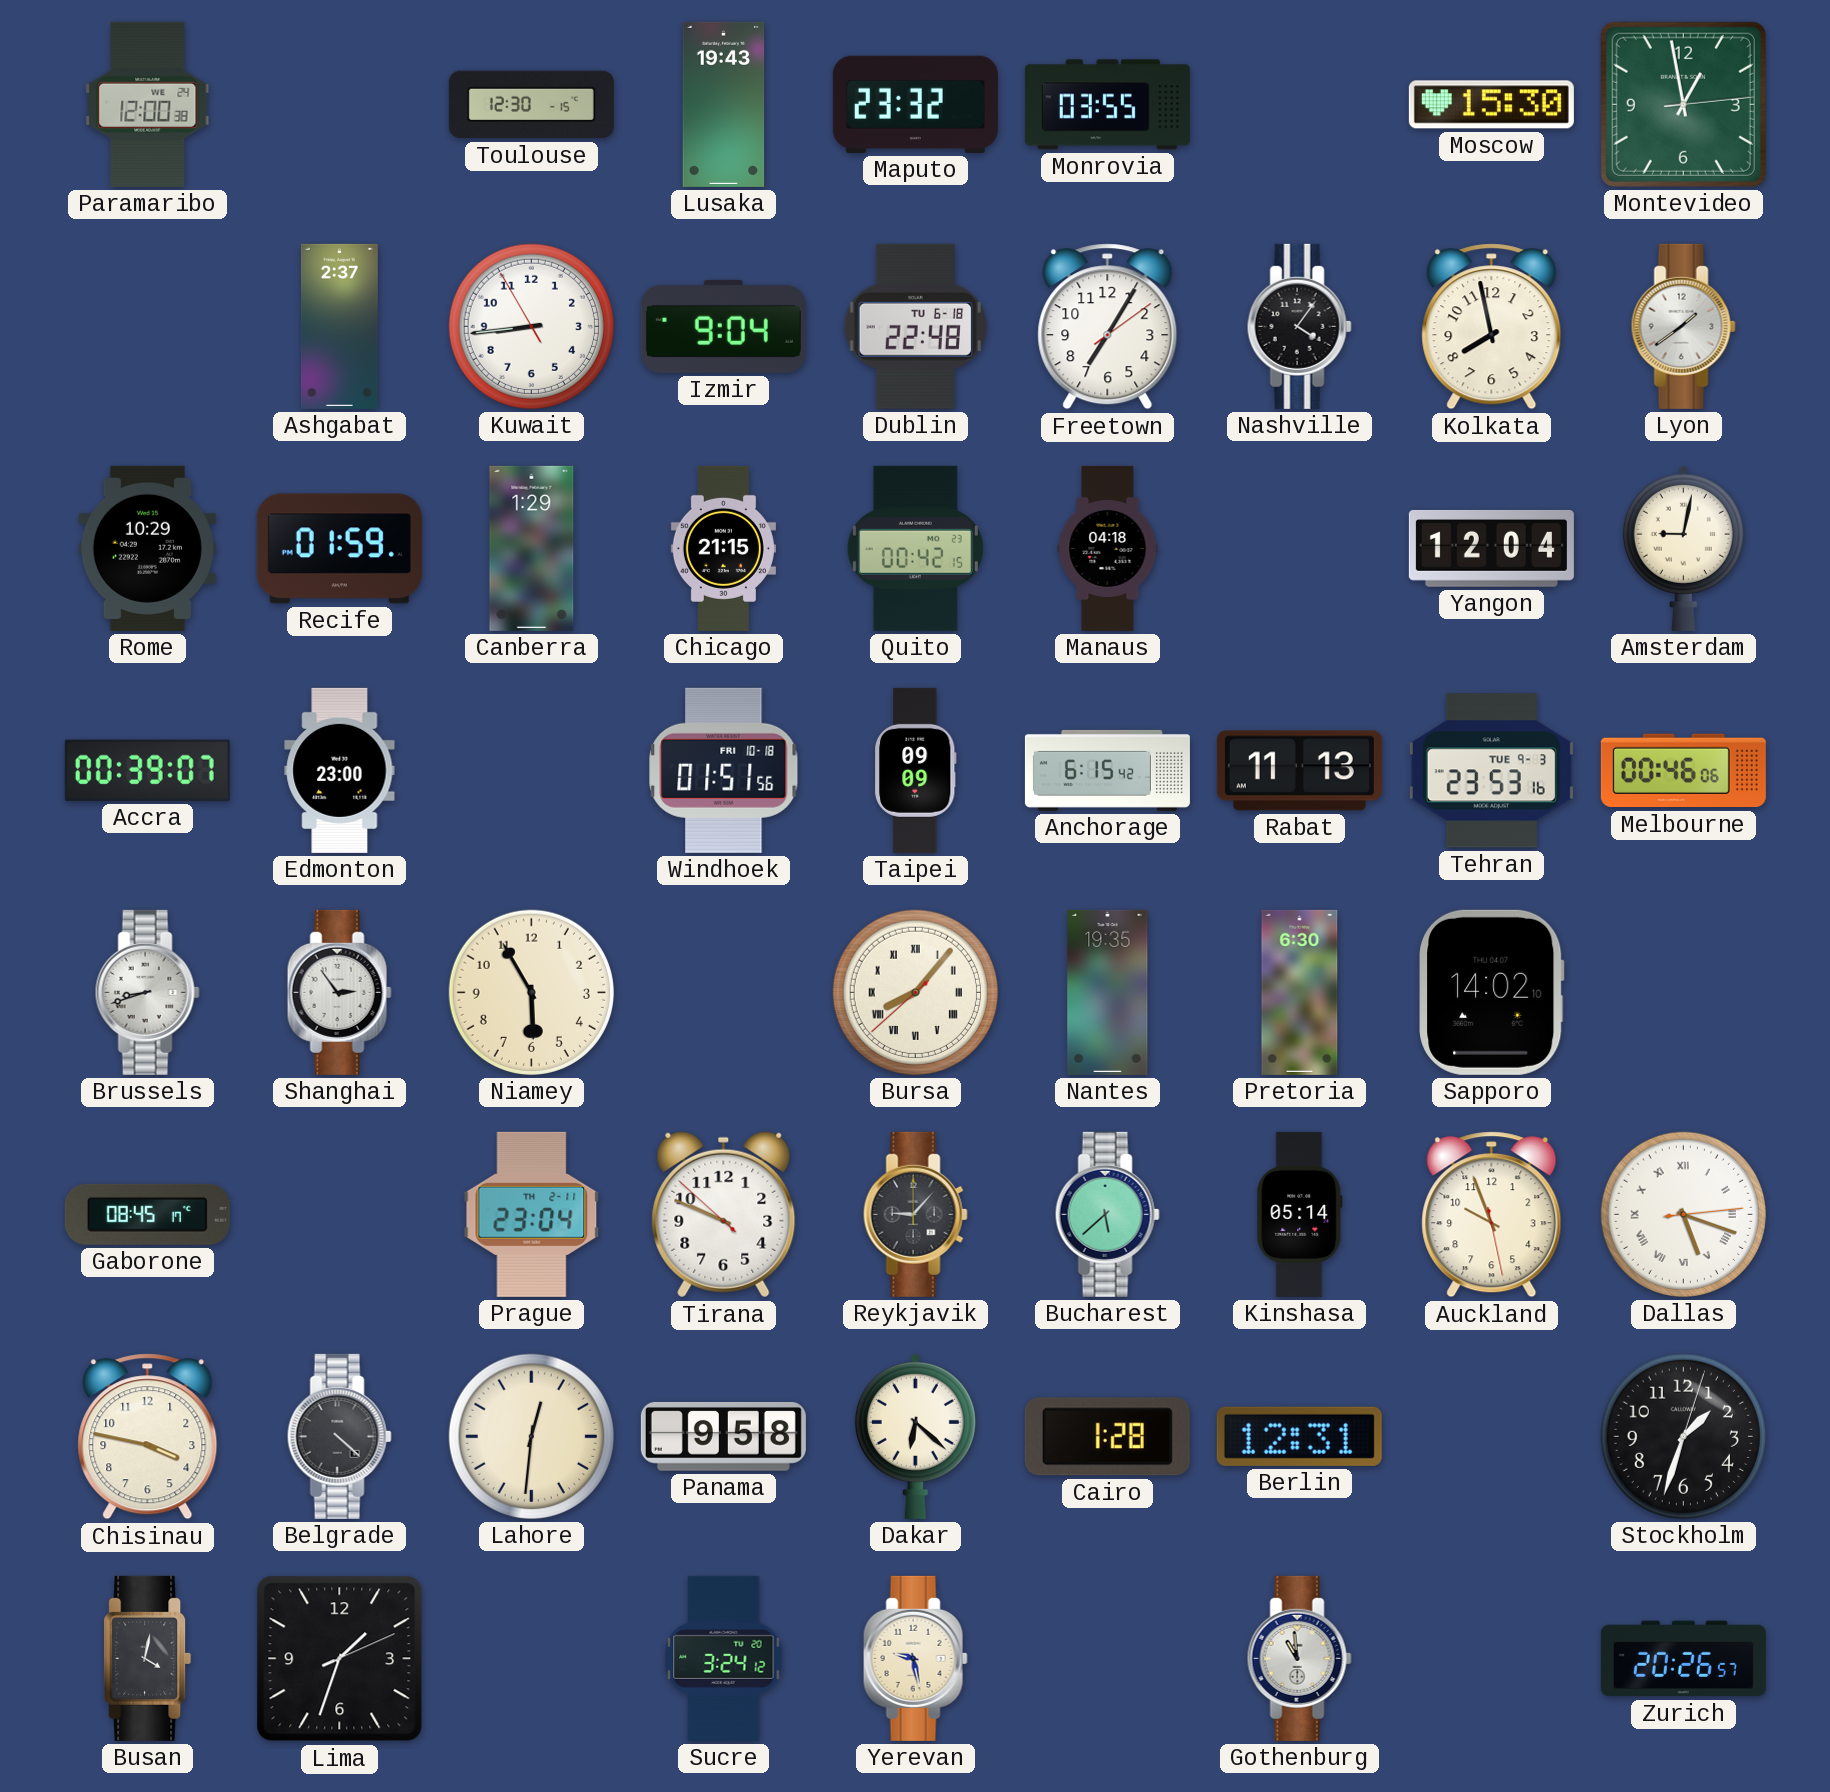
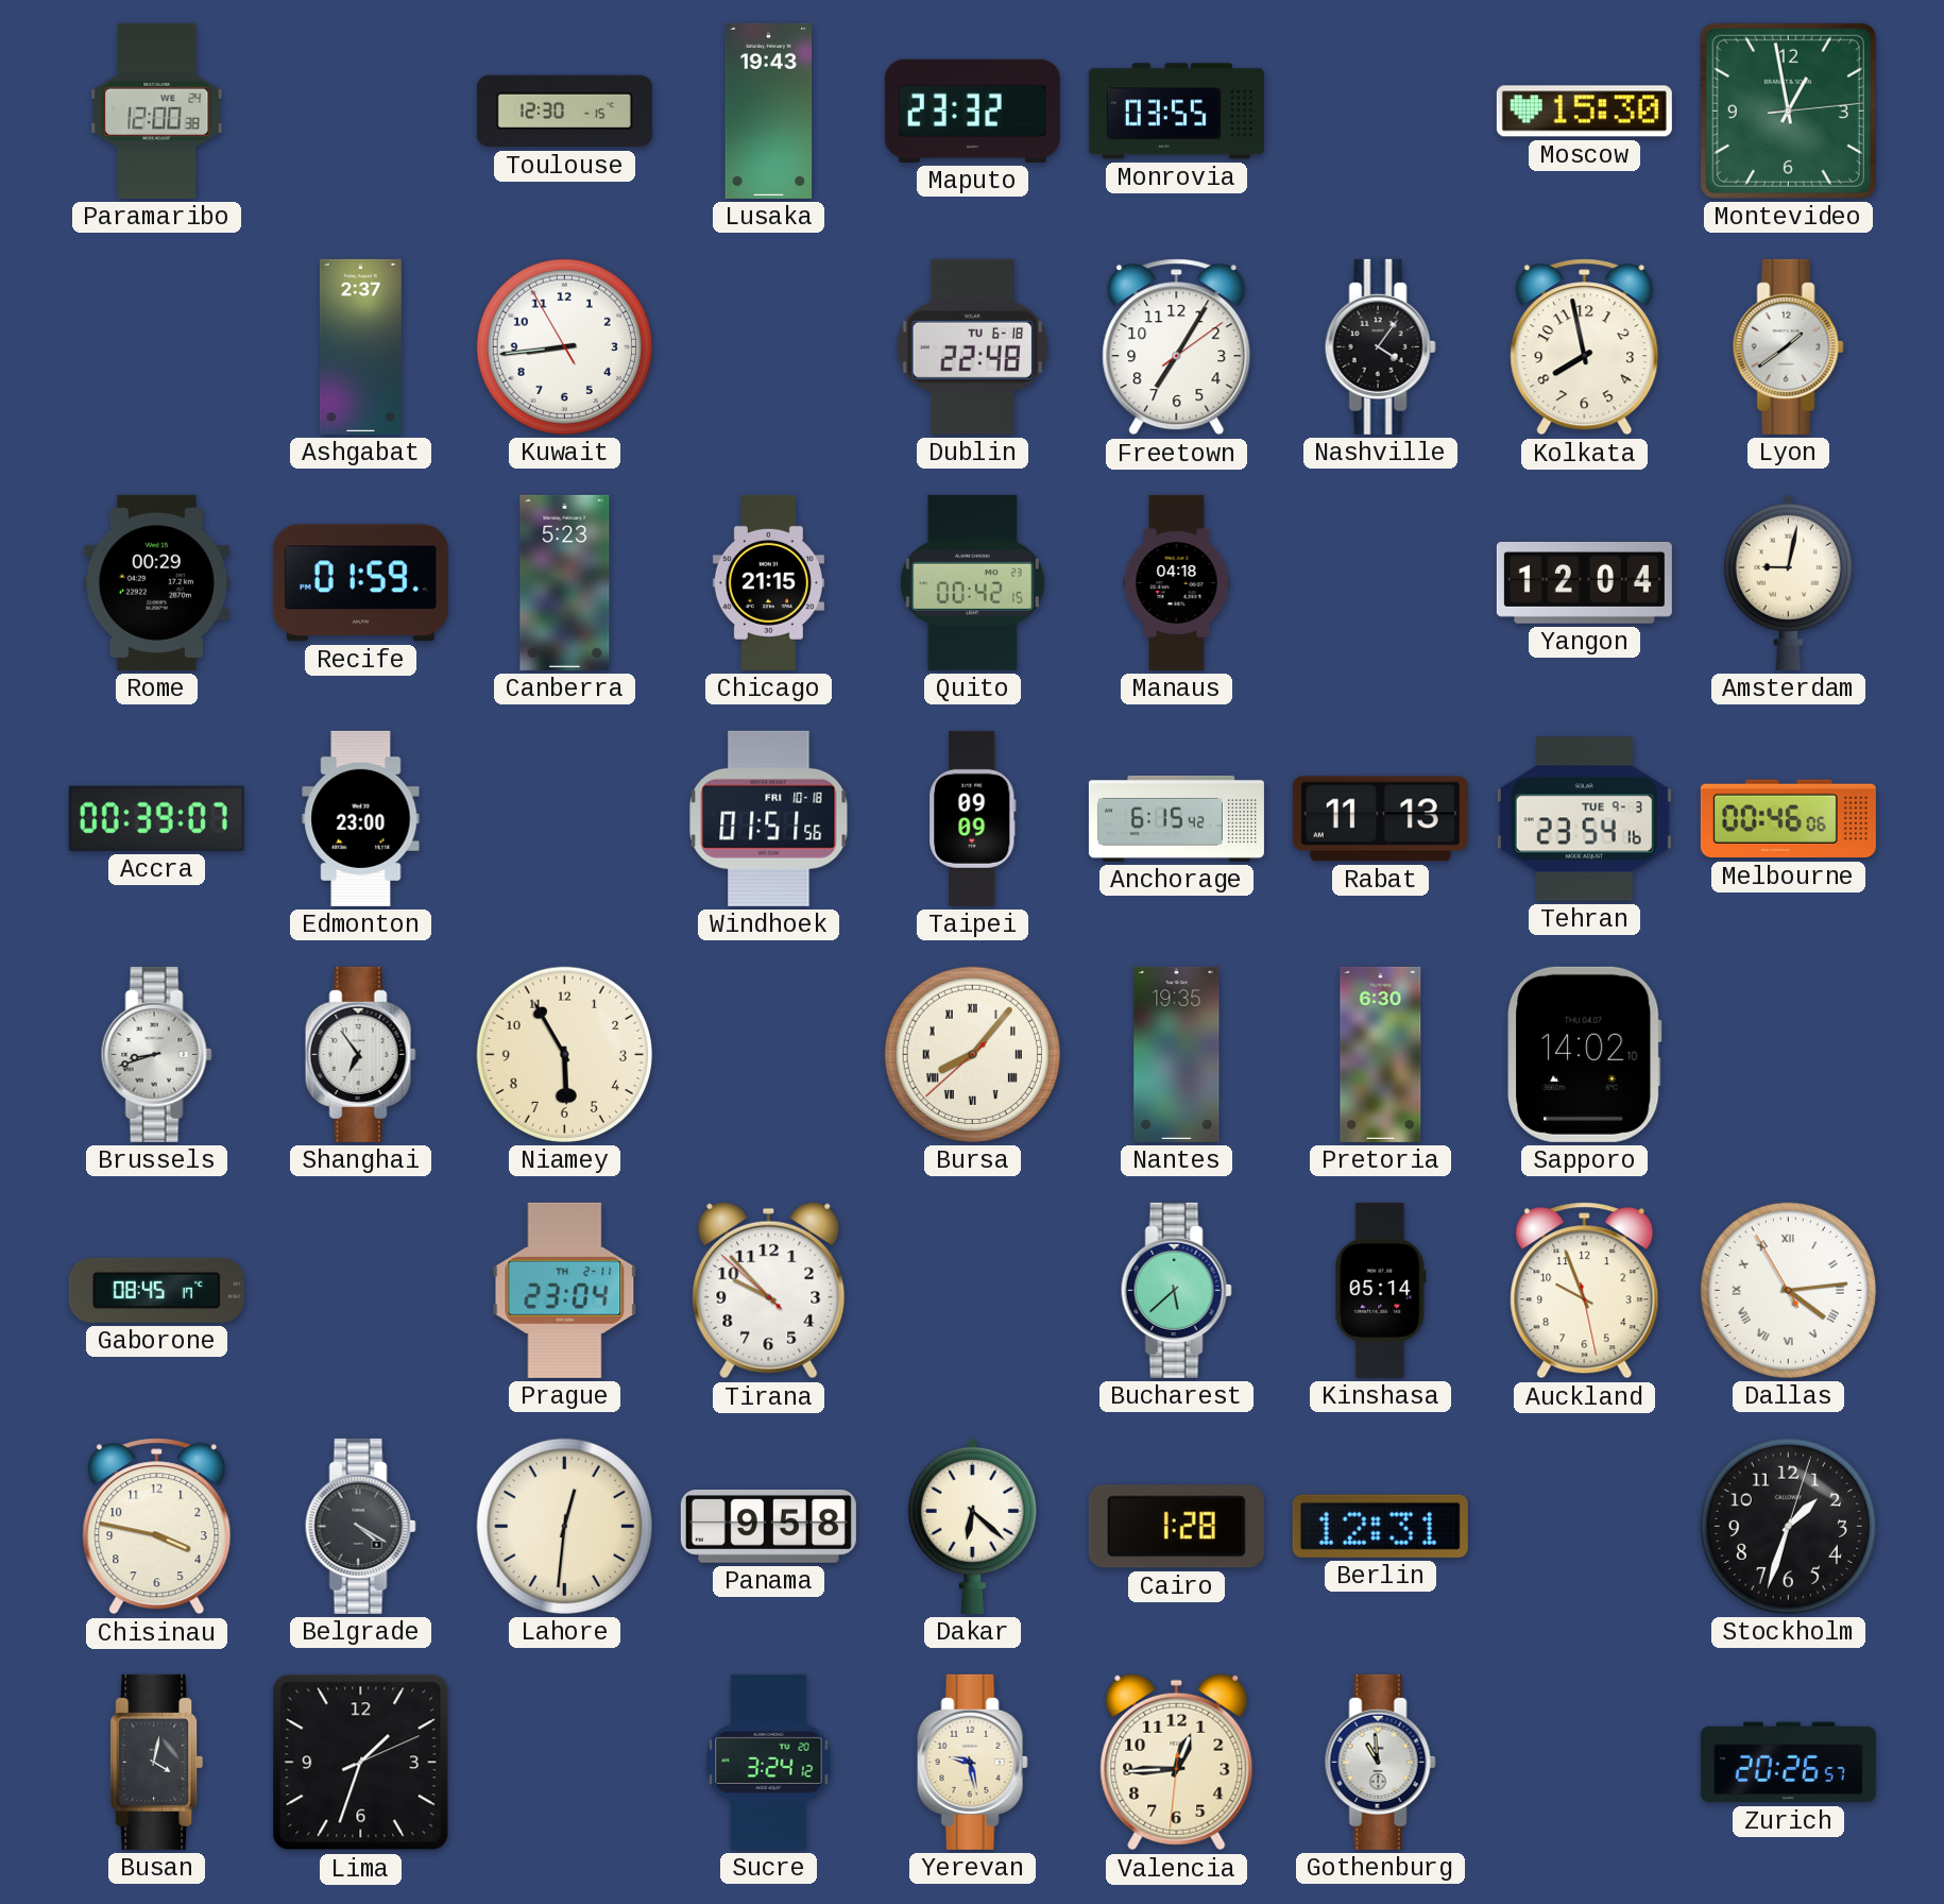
Izmir: 9:04 -> none (723, 326)
Rome: 10:29 -> 00:29 (156, 582)
Canberra: 1:29 -> 5:23 (565, 582)
Tehran: 23:53 -> 23:54 (1584, 819)
Shanghai: 2:54 -> 6:54 (360, 1054)
Tirana: 9:48 -> 9:52 (769, 1291)
Reykjavik: 9:07 -> none (915, 1214)
Dallas: 5:18 -> 4:13 (1788, 1290)
Belgrade: 4:22 -> 4:20 (360, 1526)
Valencia: none -> 12:44 (1177, 1763)
